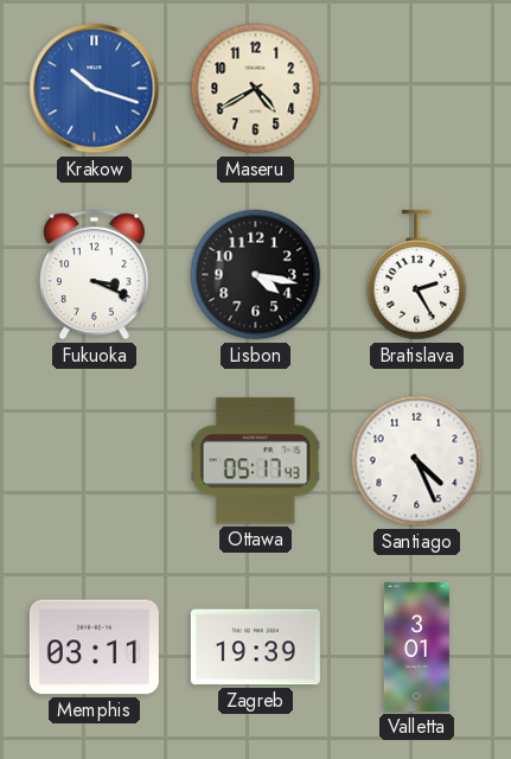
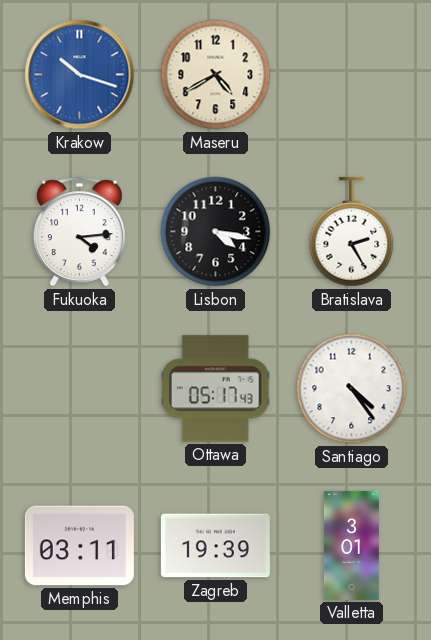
Fukuoka: 3:19 -> 4:14 (79, 232)
Santiago: 4:26 -> 4:24 (352, 389)
